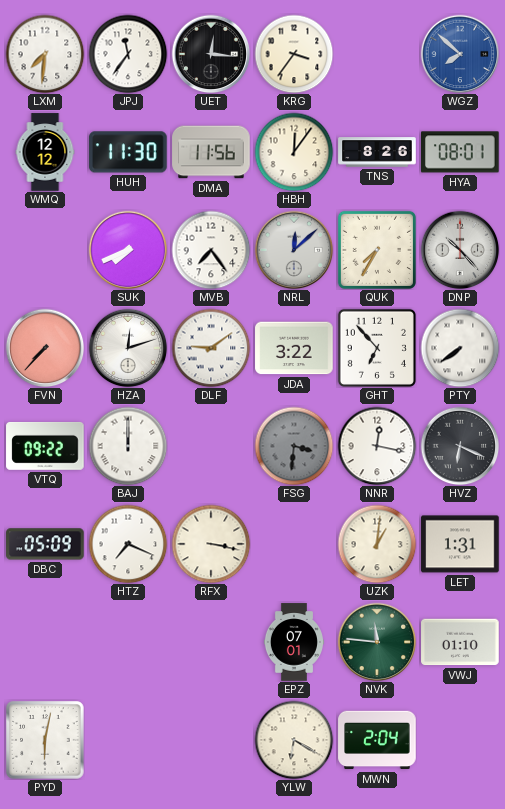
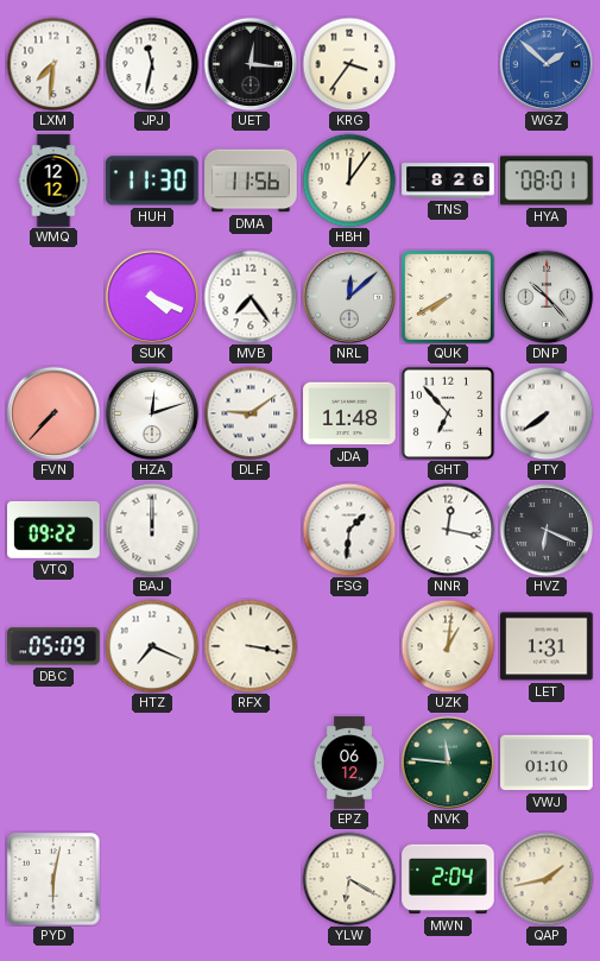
JPJ: 11:36 -> 11:32 (152, 64)
WGZ: 7:52 -> 1:52 (547, 64)
SUK: 7:41 -> 4:19 (152, 297)
QUK: 7:35 -> 7:40 (448, 297)
JDA: 3:22 -> 11:48 (349, 413)
FSG: 3:31 -> 1:31 (349, 530)
FSG dial: grey -> white (349, 530)
EPZ: 07:01 -> 06:12 (349, 763)
QAP: none -> 1:43 (547, 879)
